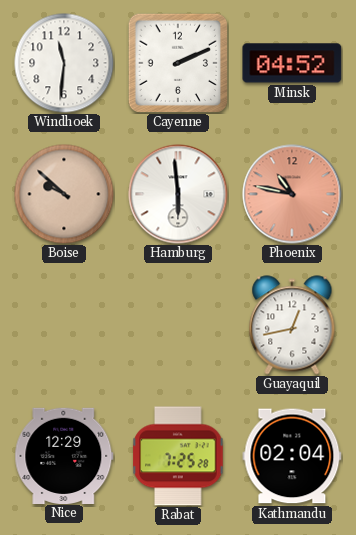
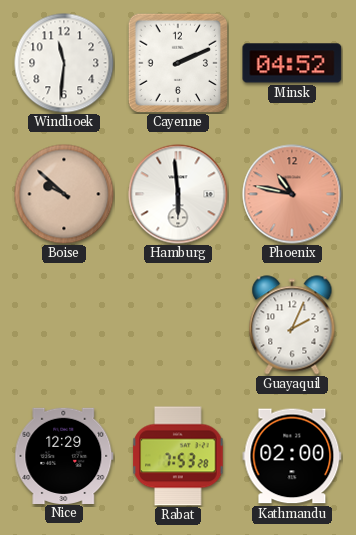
Guayaquil: 12:43 -> 2:04 (292, 325)
Rabat: 7:25 -> 7:53 (178, 456)
Kathmandu: 02:04 -> 02:00 (292, 456)
